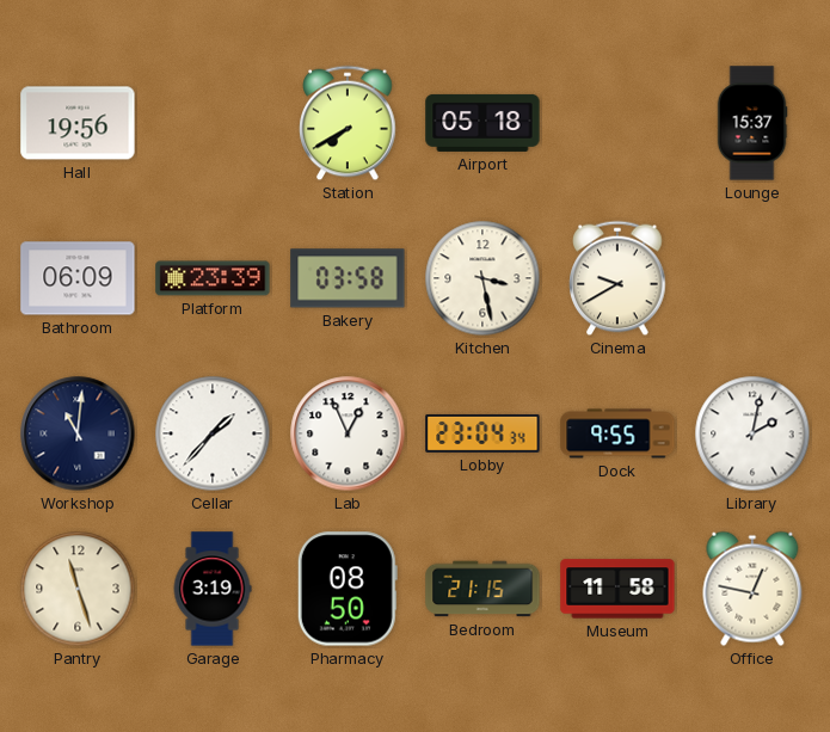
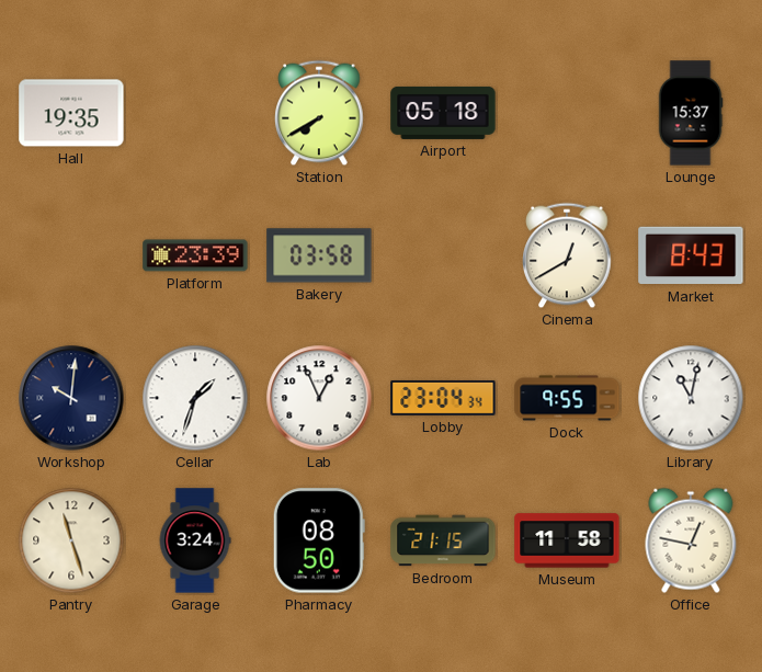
Hall: 19:56 -> 19:35 (71, 113)
Bathroom: 06:09 -> none (78, 278)
Kitchen: 3:28 -> none (482, 278)
Cinema: 9:40 -> 12:40 (567, 255)
Market: none -> 8:43 (691, 255)
Workshop: 11:01 -> 10:01 (71, 398)
Cellar: 1:37 -> 1:33 (195, 398)
Library: 2:02 -> 11:02 (691, 398)
Garage: 3:19 -> 3:24 (195, 540)
